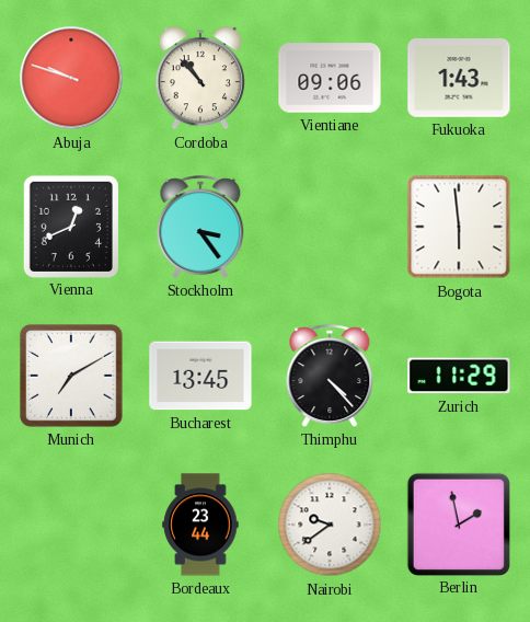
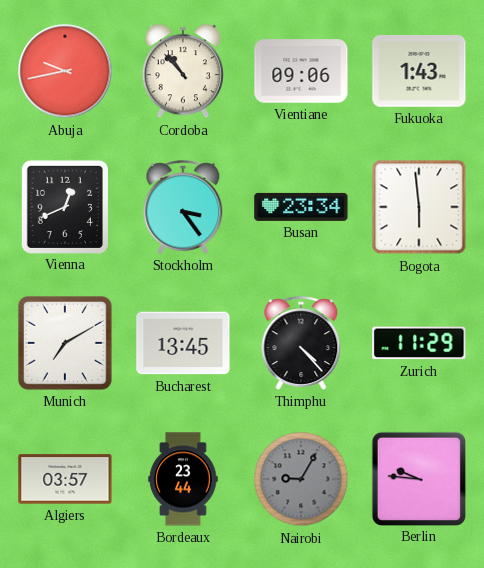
Abuja: 9:48 -> 9:43 (65, 71)
Busan: none -> 23:34 (301, 207)
Algiers: none -> 03:57 (65, 479)
Nairobi: 9:39 -> 9:05 (301, 479)
Nairobi dial: white -> grey (301, 479)
Berlin: 1:58 -> 9:46 (418, 478)
